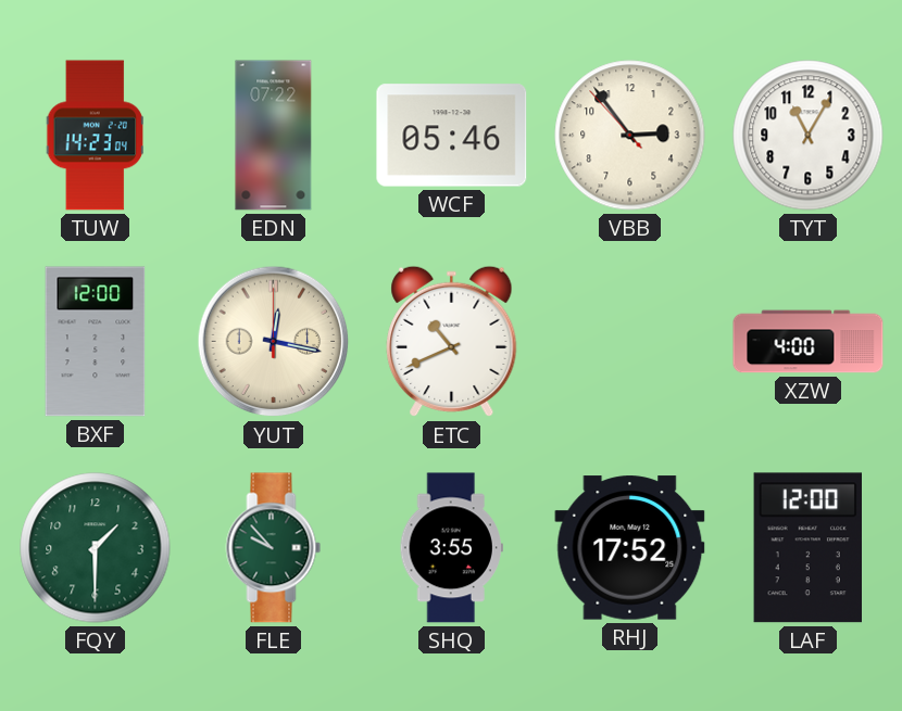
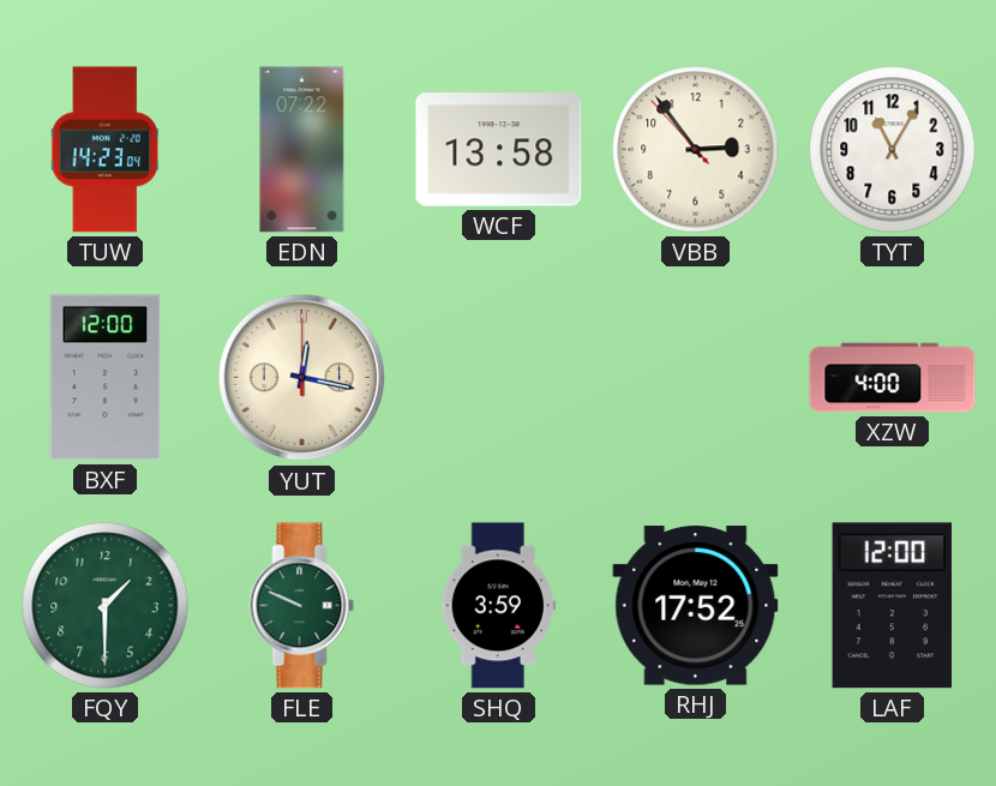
WCF: 05:46 -> 13:58 (499, 150)
ETC: 10:41 -> none (452, 342)
FLE: 9:53 -> 9:49 (302, 606)
SHQ: 3:55 -> 3:59 (498, 606)
